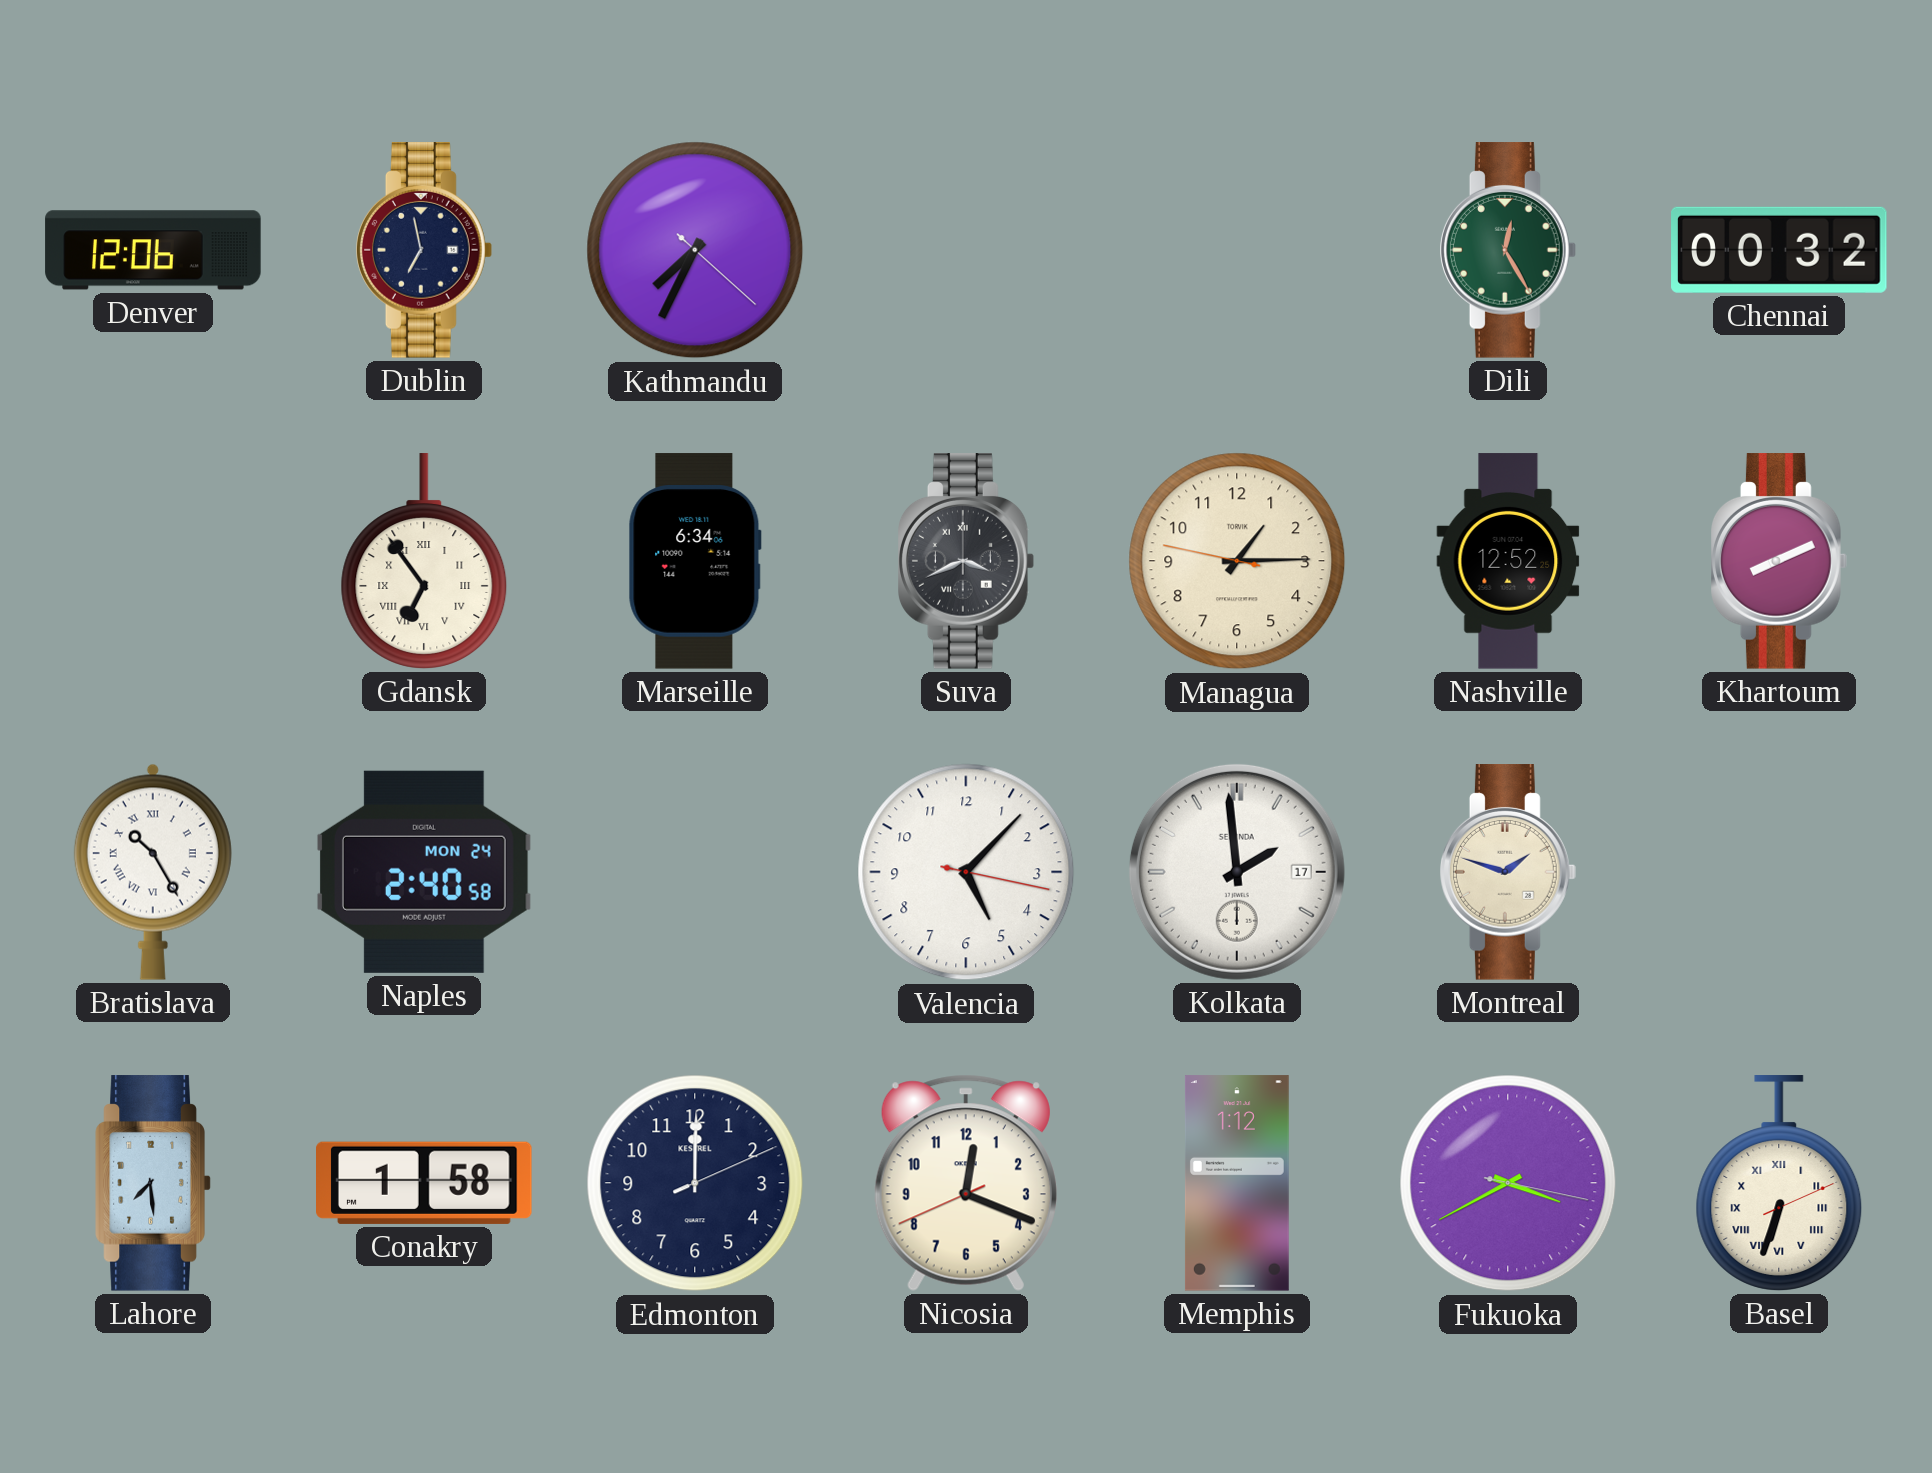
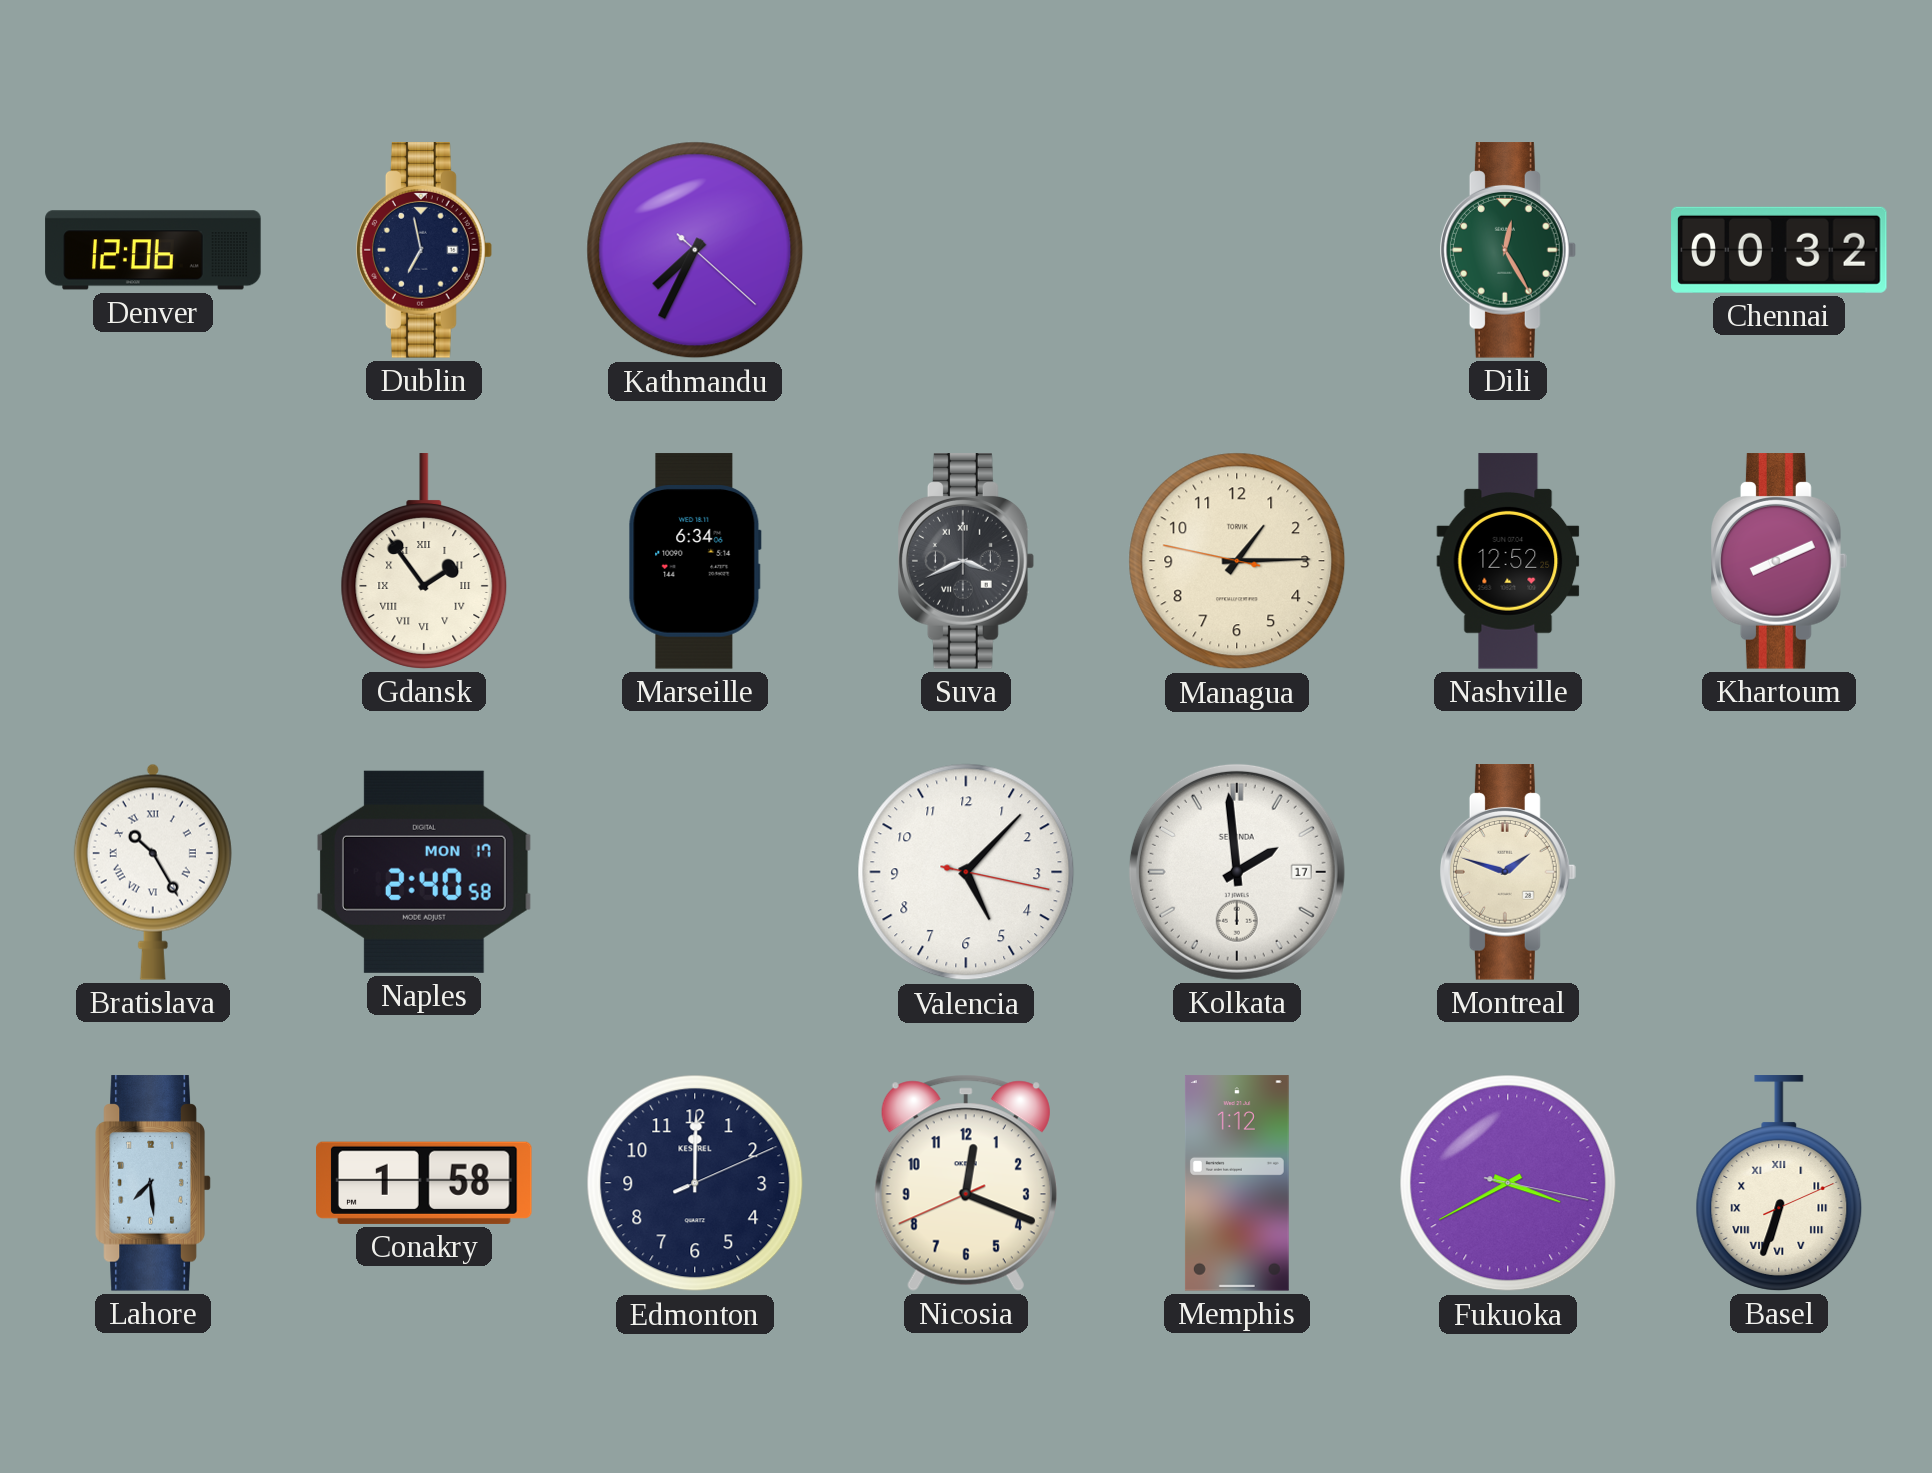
Gdansk: 6:54 -> 1:54 (424, 561)
Naples date: MON 24 -> MON 17 (424, 872)
